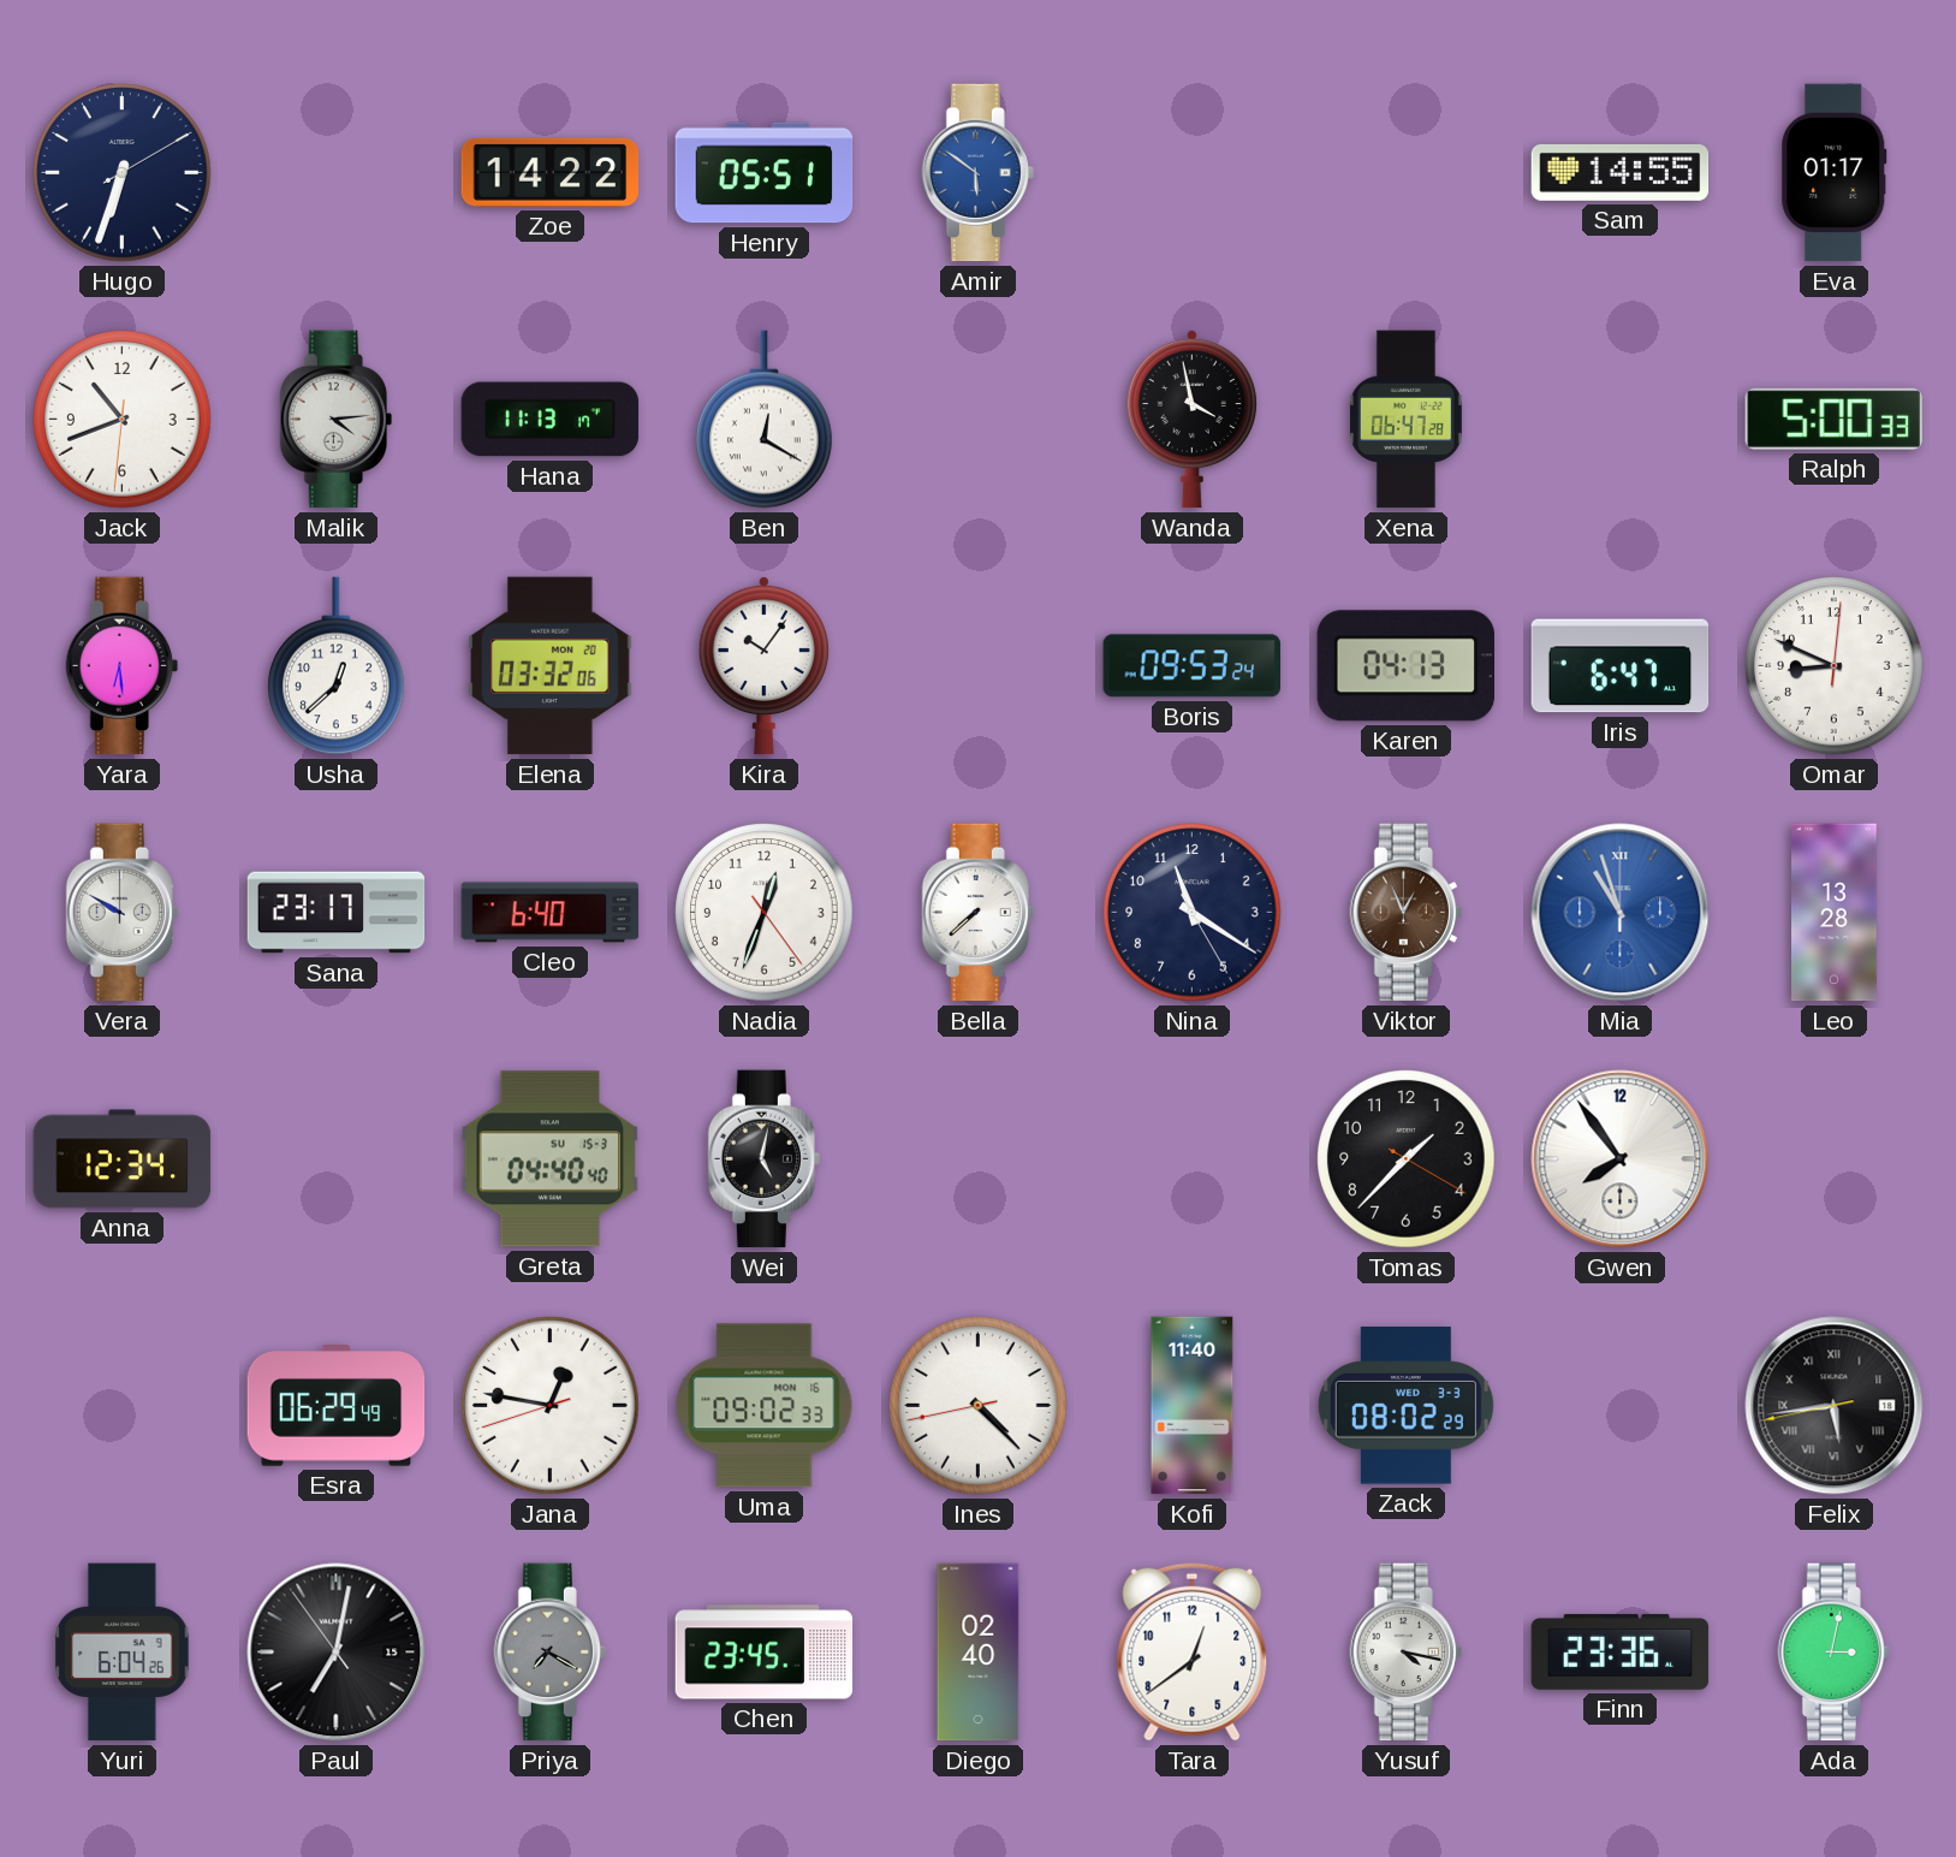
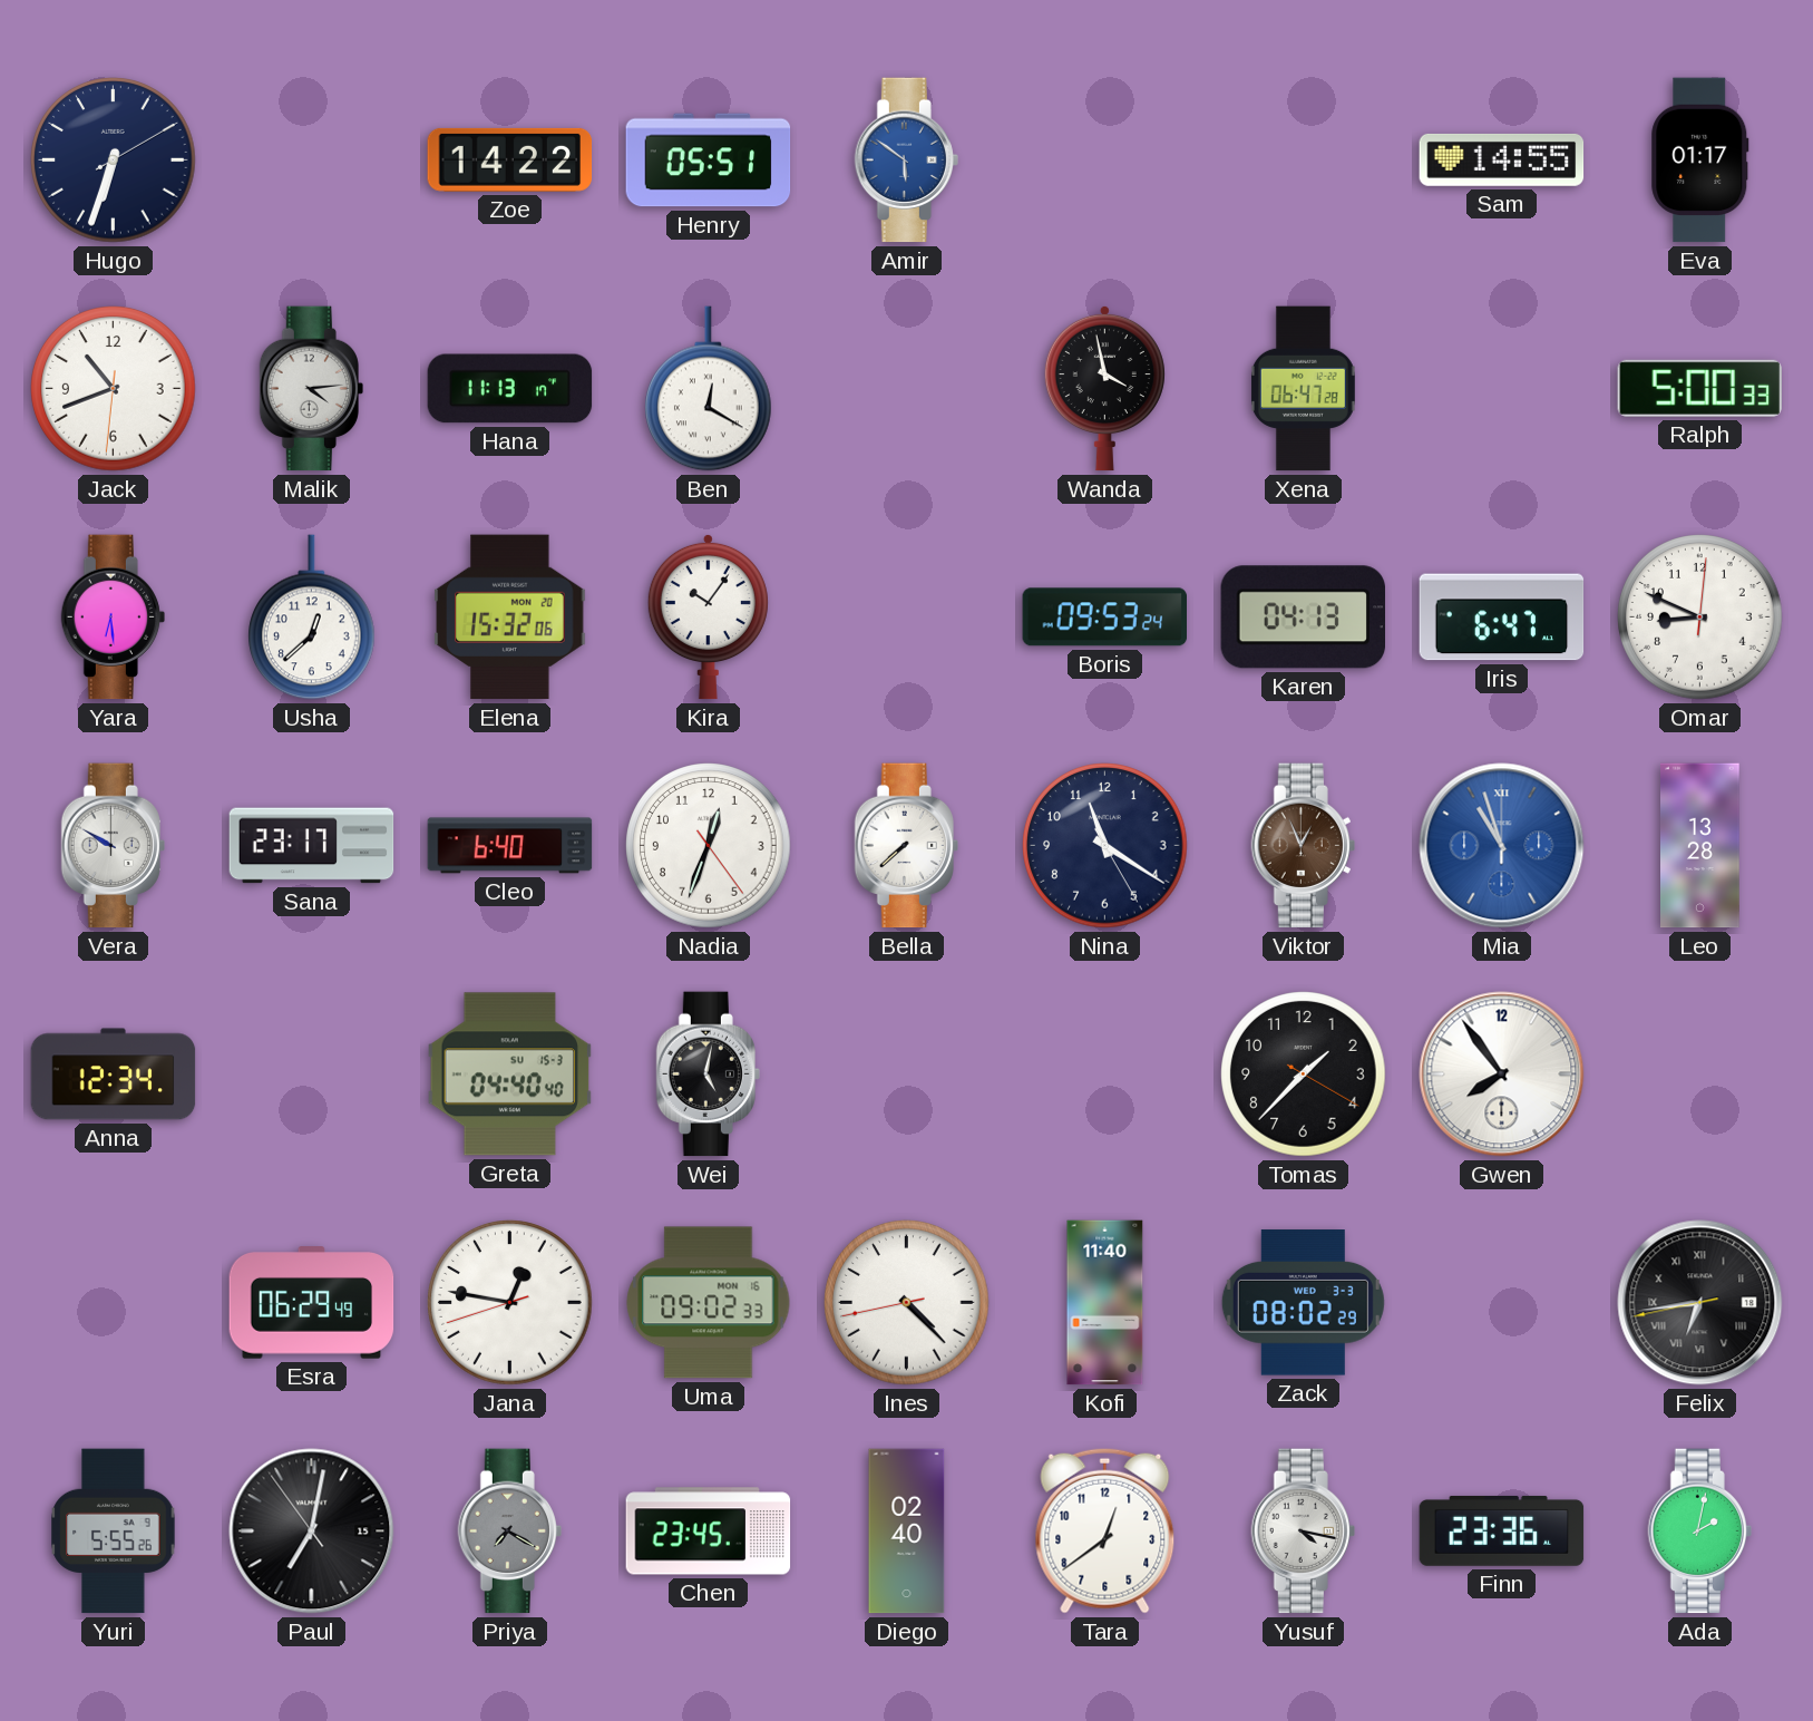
Elena: 03:32 -> 15:32 (510, 618)
Felix: 5:43 -> 6:43 (1700, 1303)
Yuri: 6:04 -> 5:55 (114, 1532)
Ada: 3:02 -> 2:02 (1699, 1532)
